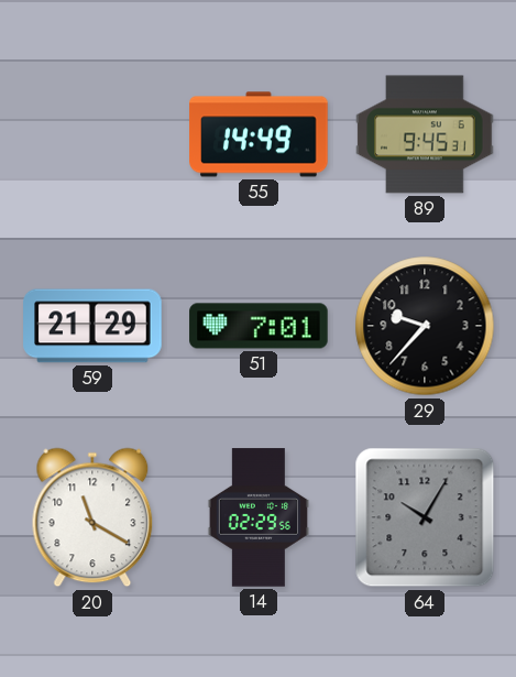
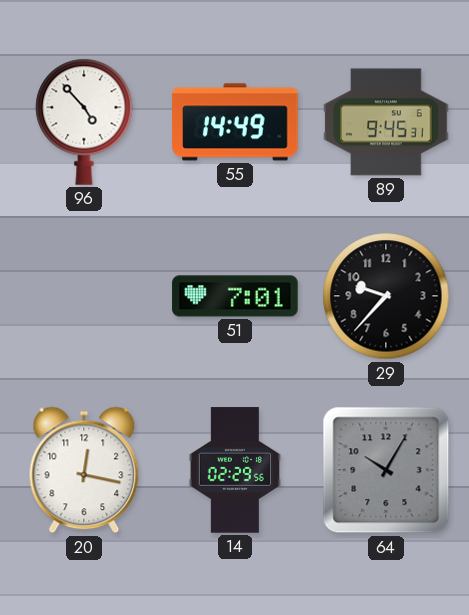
96: none -> 4:53 (84, 122)
59: 21:29 -> none (92, 326)
20: 11:20 -> 12:17 (84, 470)
